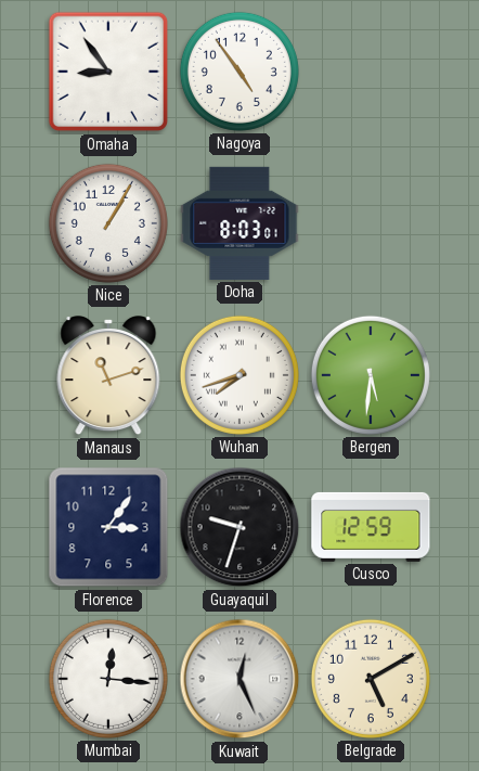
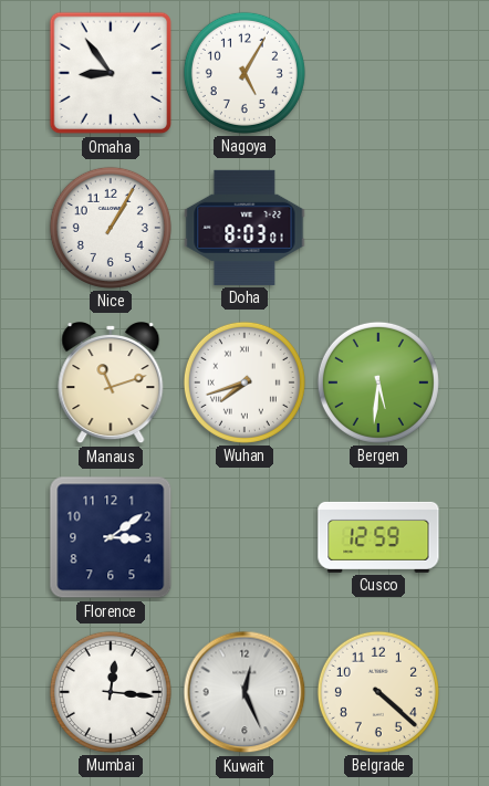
Nagoya: 4:54 -> 5:05 (245, 73)
Florence: 3:06 -> 3:09 (111, 537)
Guayaquil: 9:33 -> none (239, 527)
Belgrade: 5:10 -> 4:22 (378, 692)
